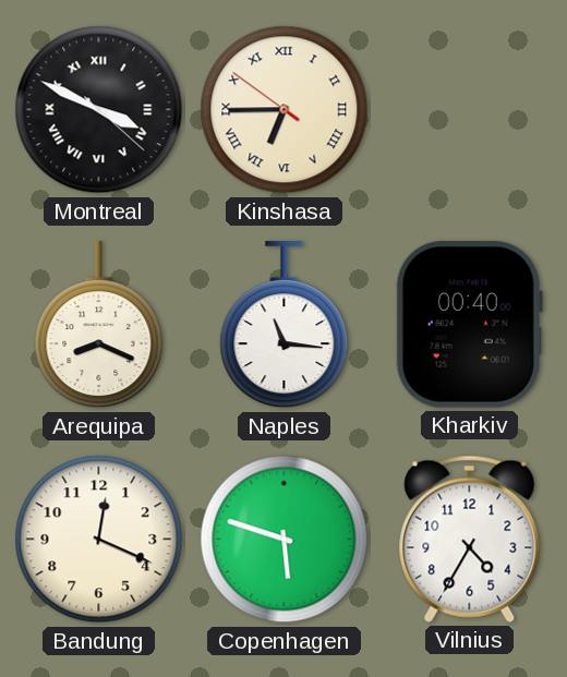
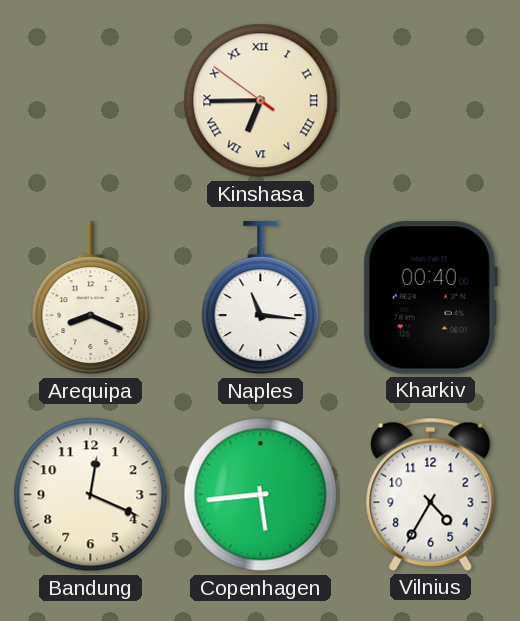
Montreal: 3:49 -> none (99, 110)
Copenhagen: 5:48 -> 5:44 (261, 495)
